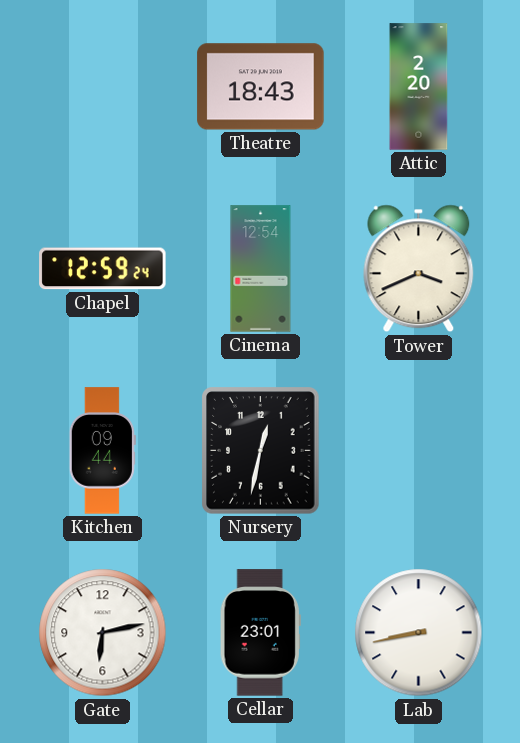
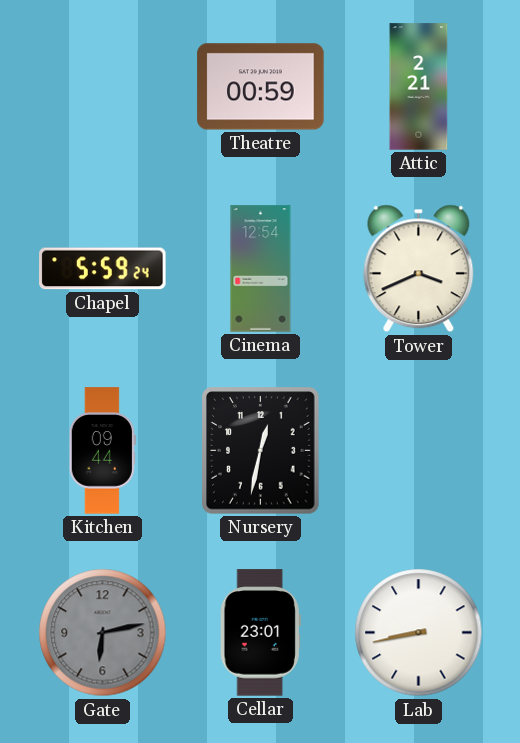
Theatre: 18:43 -> 00:59 (261, 87)
Attic: 2:20 -> 2:21 (419, 87)
Chapel: 12:59 -> 5:59 (103, 269)
Gate dial: white -> grey (103, 633)
